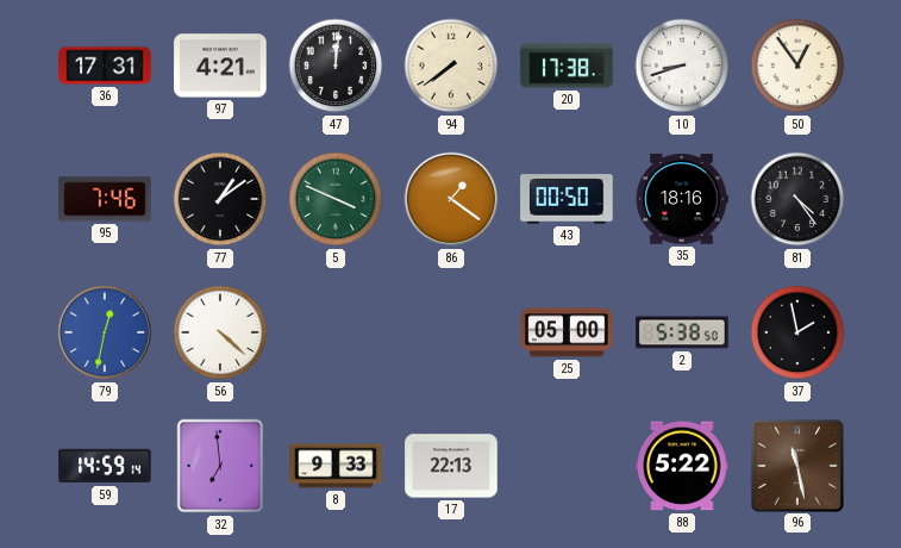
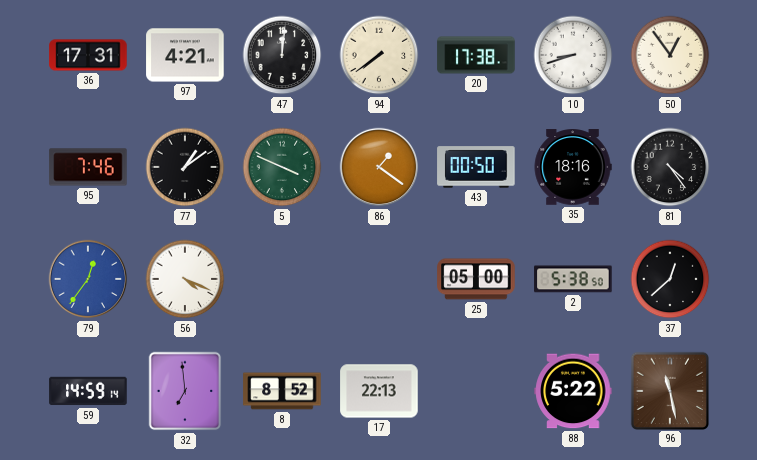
79: 12:32 -> 12:36 (88, 279)
56: 4:22 -> 4:19 (185, 279)
37: 1:58 -> 12:38 (670, 279)
8: 9:33 -> 8:52 (282, 391)
